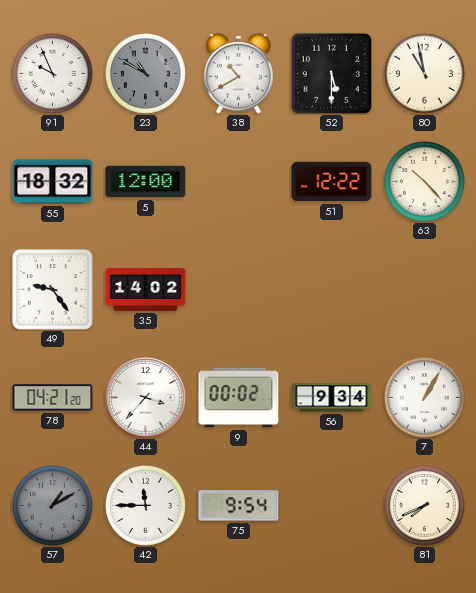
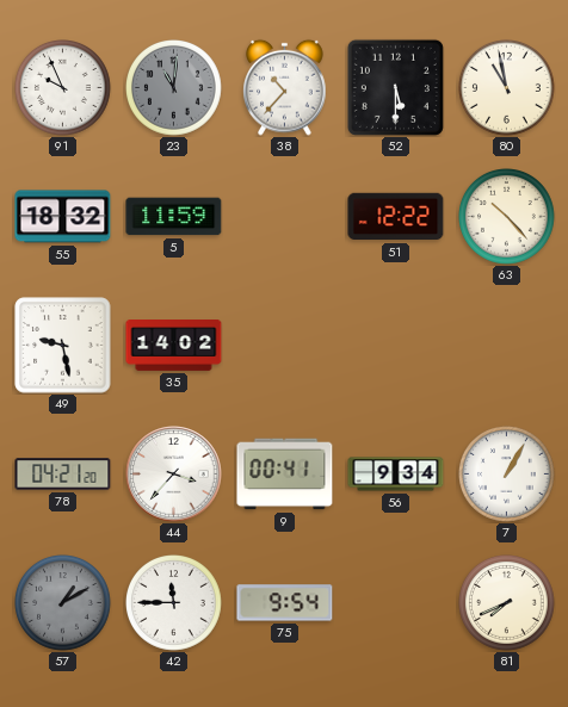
23: 10:50 -> 11:01 (174, 88)
38: 10:40 -> 10:37 (285, 87)
5: 12:00 -> 11:59 (174, 217)
49: 9:24 -> 9:28 (63, 346)
9: 00:02 -> 00:41 (285, 475)
